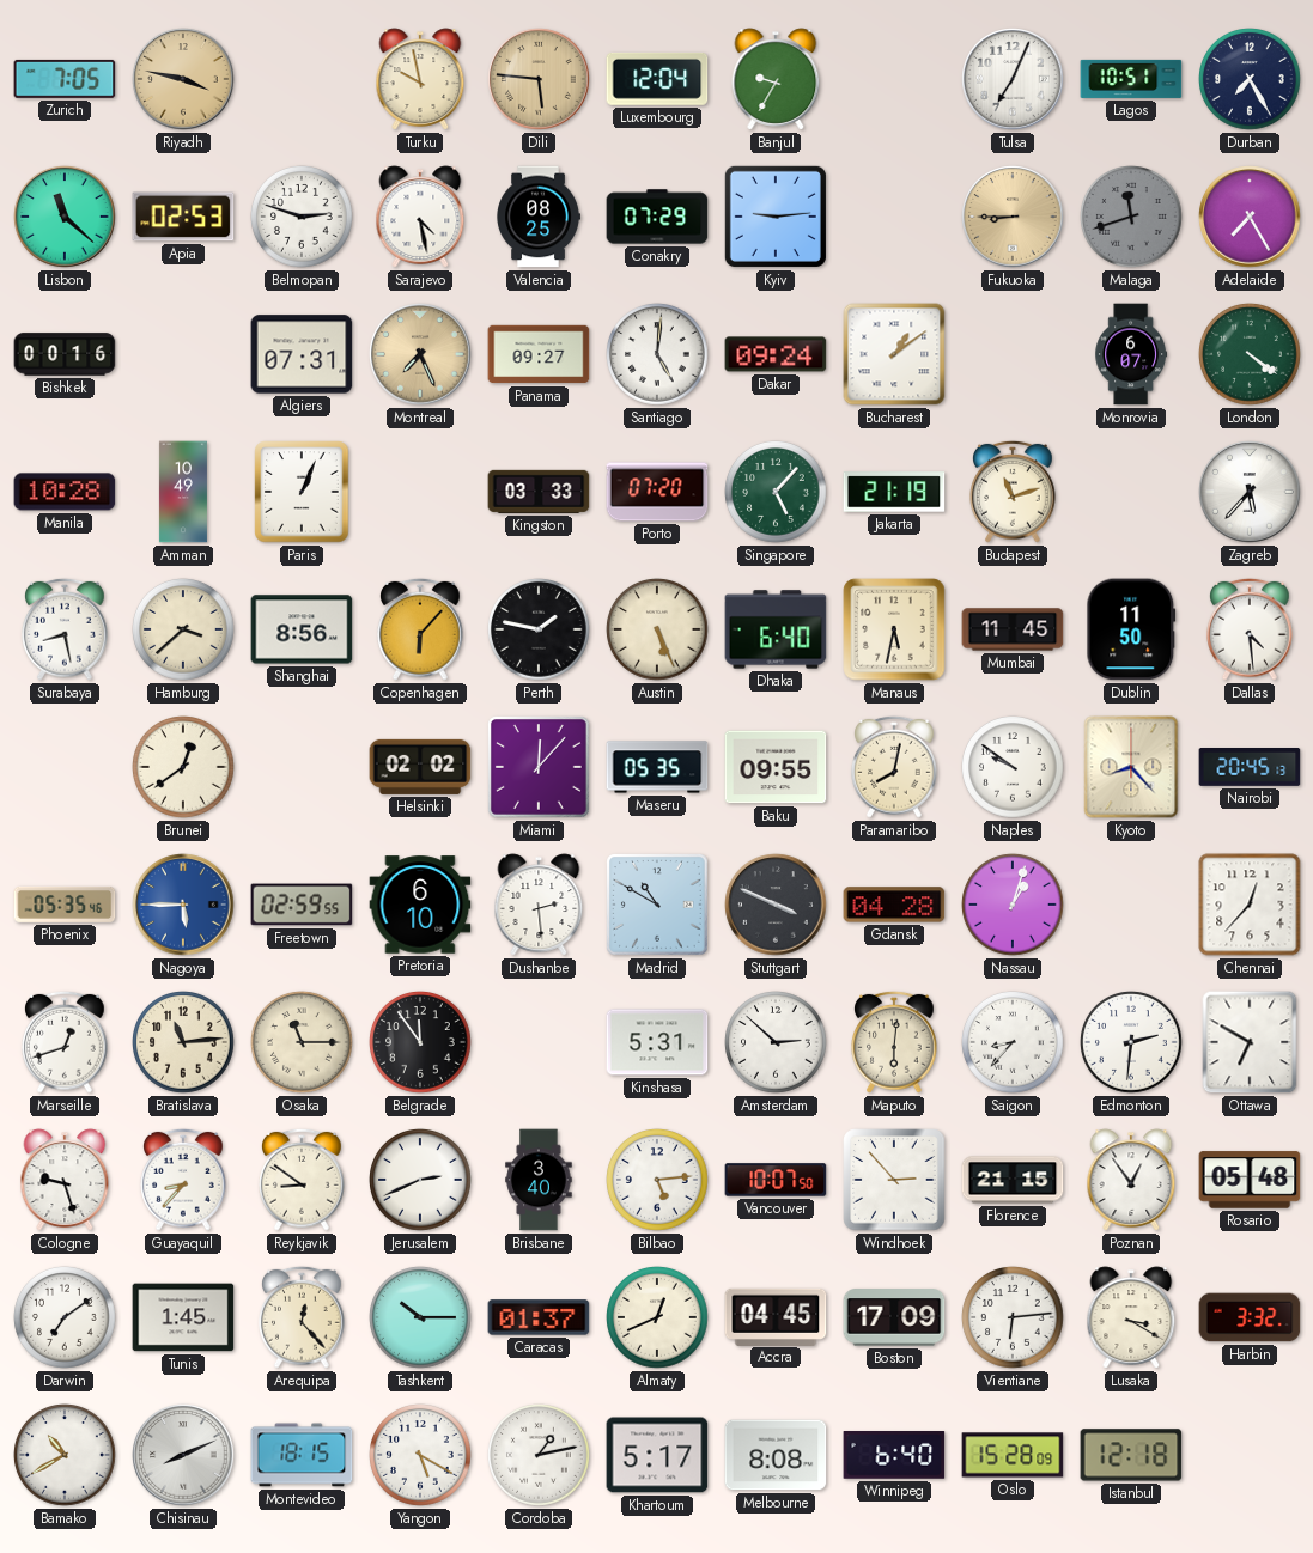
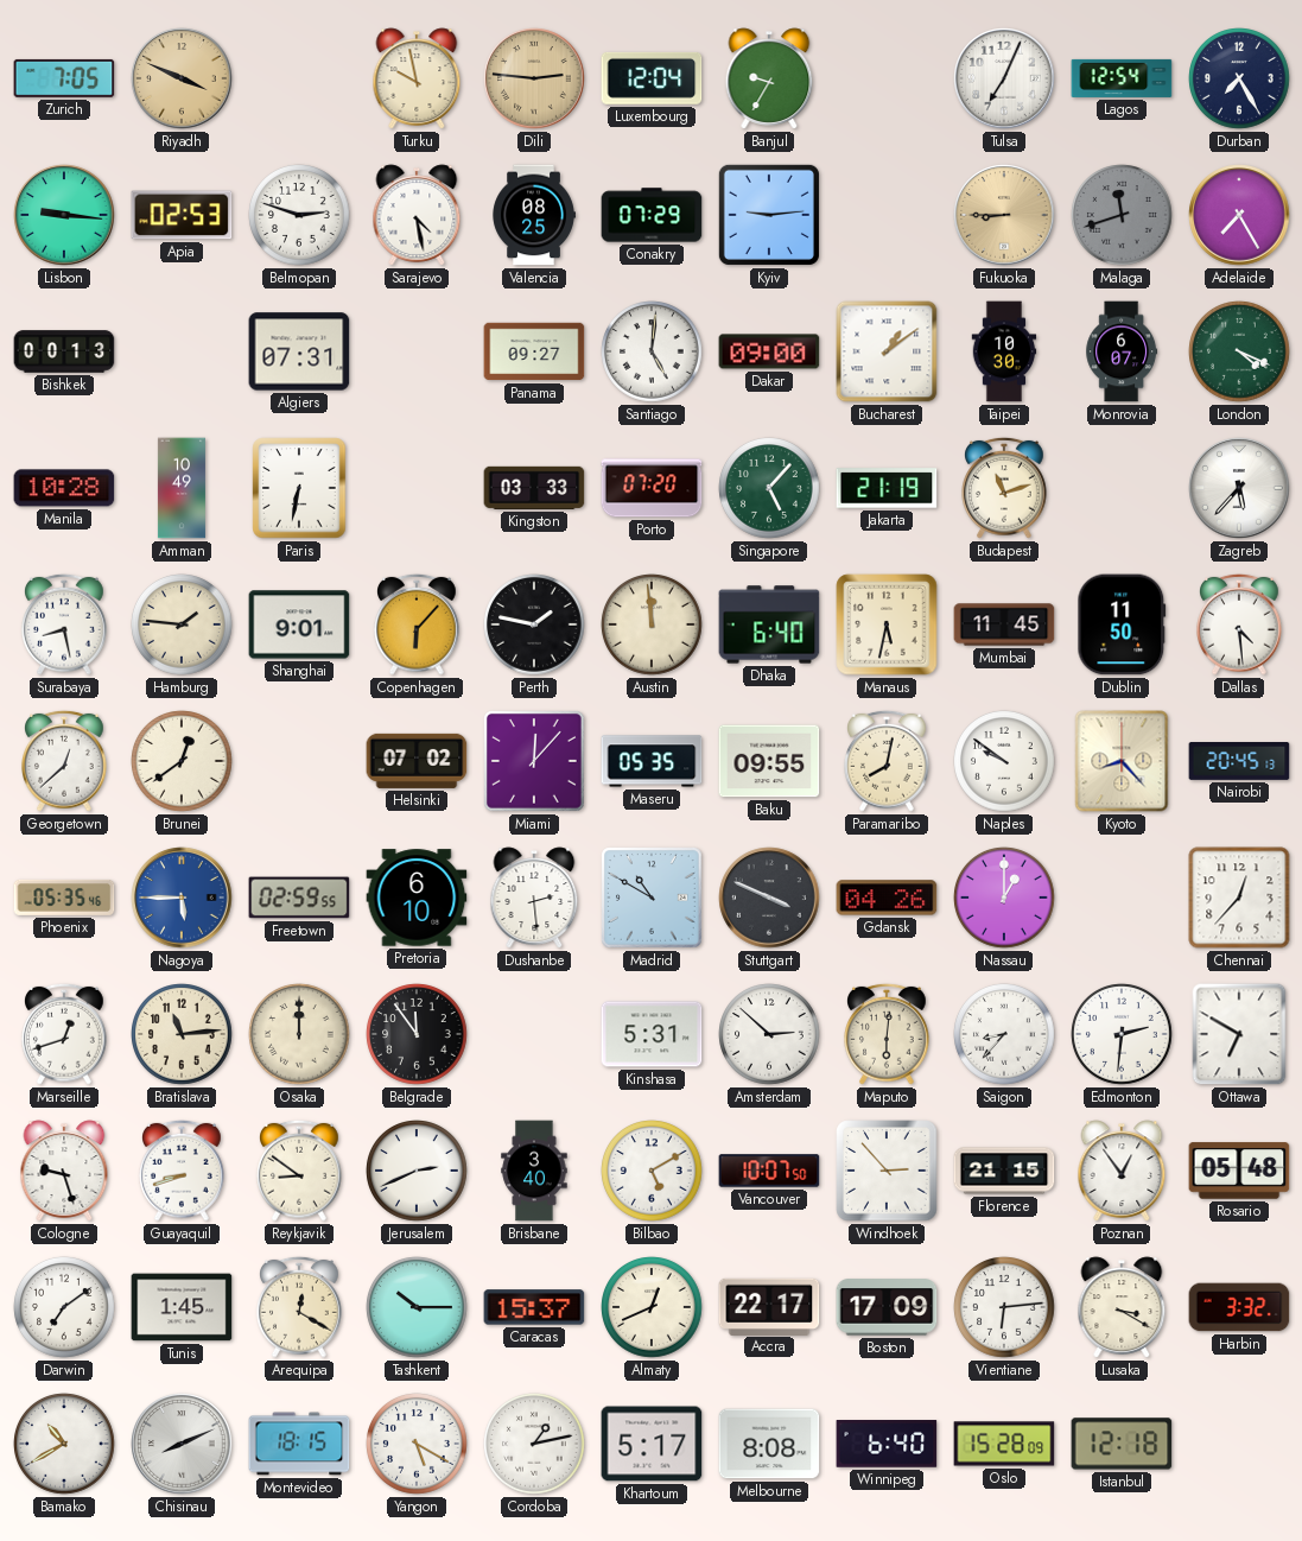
Riyadh: 3:47 -> 3:49 (182, 78)
Dili: 5:46 -> 2:46 (534, 78)
Lagos: 10:51 -> 12:54 (1122, 78)
Lisbon: 11:22 -> 9:16 (64, 215)
Bishkek: 00:16 -> 00:13 (64, 351)
Montreal: 7:26 -> none (420, 354)
Dakar: 09:24 -> 09:00 (769, 351)
Taipei: none -> 10:30 (1004, 351)
London: 4:21 -> 4:19 (1239, 351)
Paris: 1:04 -> 6:32 (299, 488)
Hamburg: 3:38 -> 1:46 (182, 624)
Shanghai: 8:56 -> 9:01 (299, 624)
Austin: 5:26 -> 11:59 (652, 624)
Georgetown: none -> 12:38 (65, 761)
Helsinki: 02:02 -> 07:02 (417, 761)
Gdansk: 04:28 -> 04:26 (887, 898)
Nassau: 1:03 -> 1:00 (1004, 898)
Osaka: 11:15 -> 12:00 (299, 1034)
Guayaquil: 8:37 -> 8:42 (183, 1171)
Bilbao: 5:14 -> 5:10 (652, 1171)
Arequipa: 12:23 -> 12:20 (300, 1307)
Caracas: 01:37 -> 15:37 (534, 1307)
Accra: 04:45 -> 22:17 (769, 1306)
